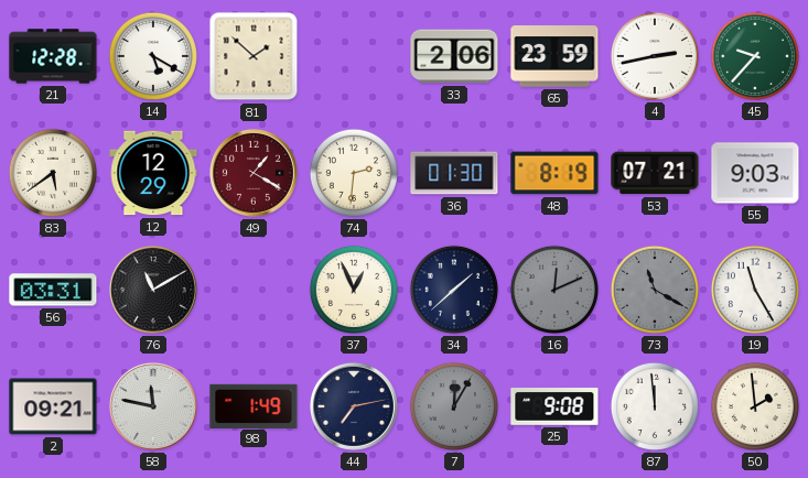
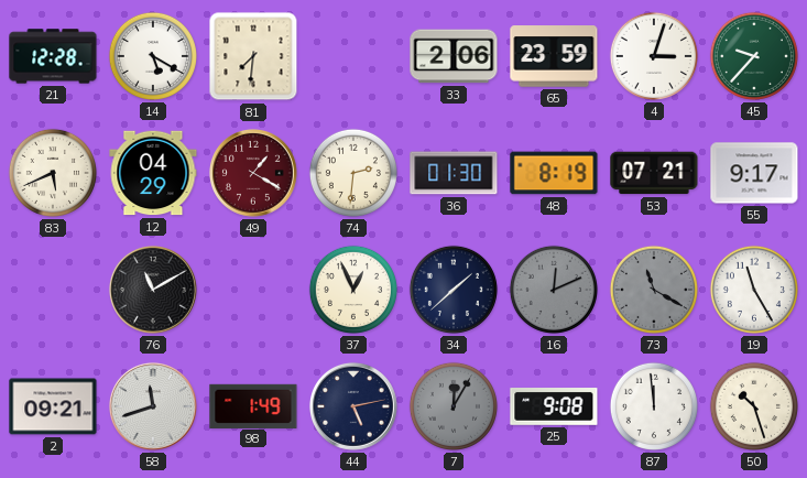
81: 1:52 -> 7:31 (253, 56)
4: 2:43 -> 3:03 (654, 56)
83: 5:39 -> 5:41 (53, 173)
12: 12:29 -> 04:29 (153, 173)
55: 9:03 -> 9:17 (754, 173)
56: 03:31 -> none (53, 290)
58: 11:47 -> 11:42 (153, 406)
44: 7:13 -> 5:13 (353, 406)
50: 1:59 -> 10:27 (754, 406)
